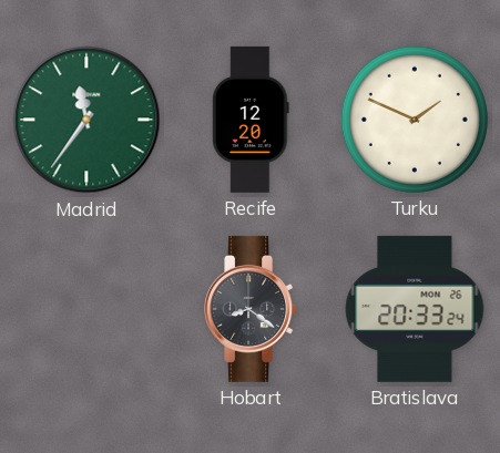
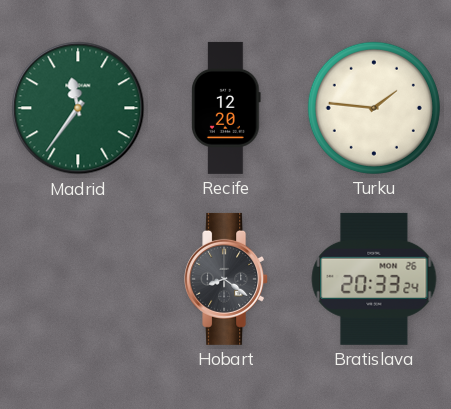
Turku: 1:49 -> 1:46 (374, 108)
